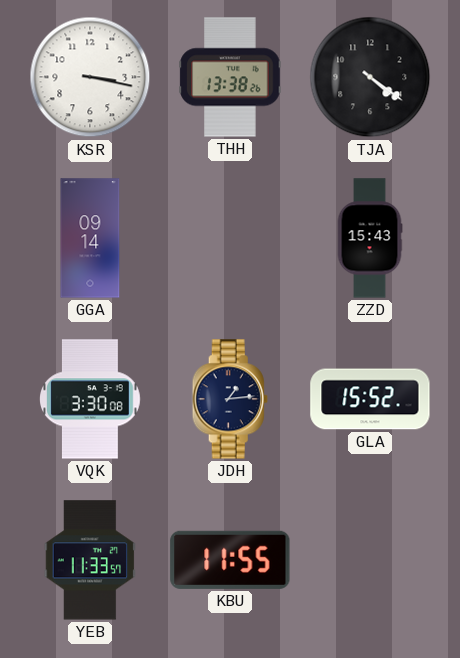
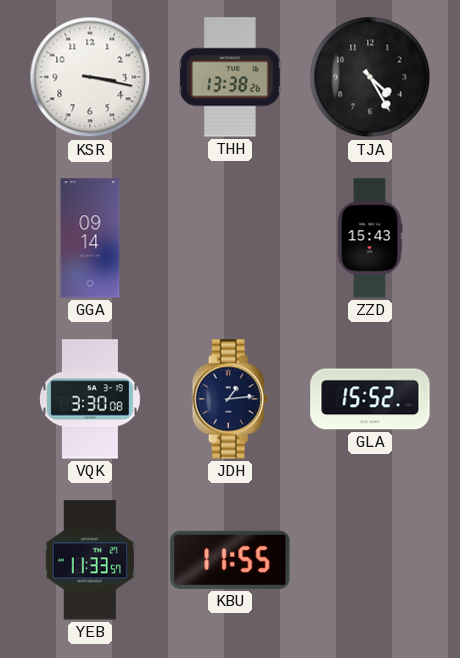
TJA: 4:21 -> 4:25 (370, 77)
